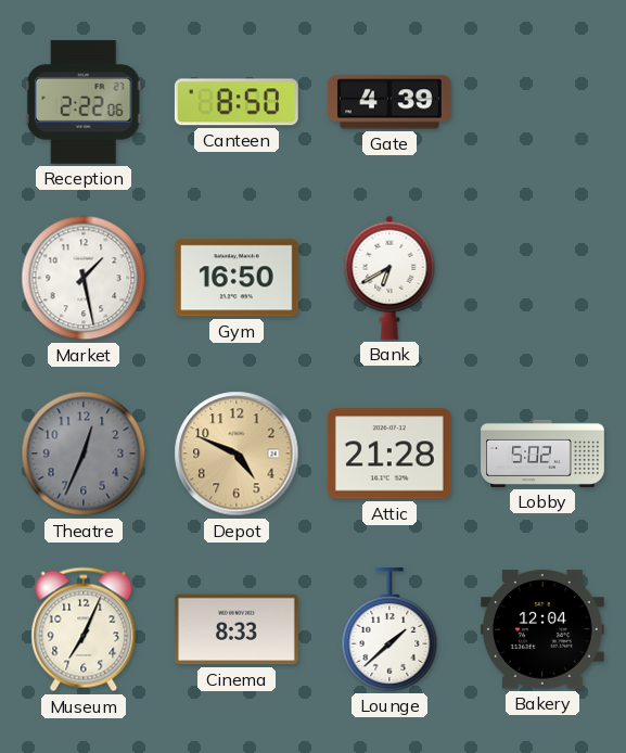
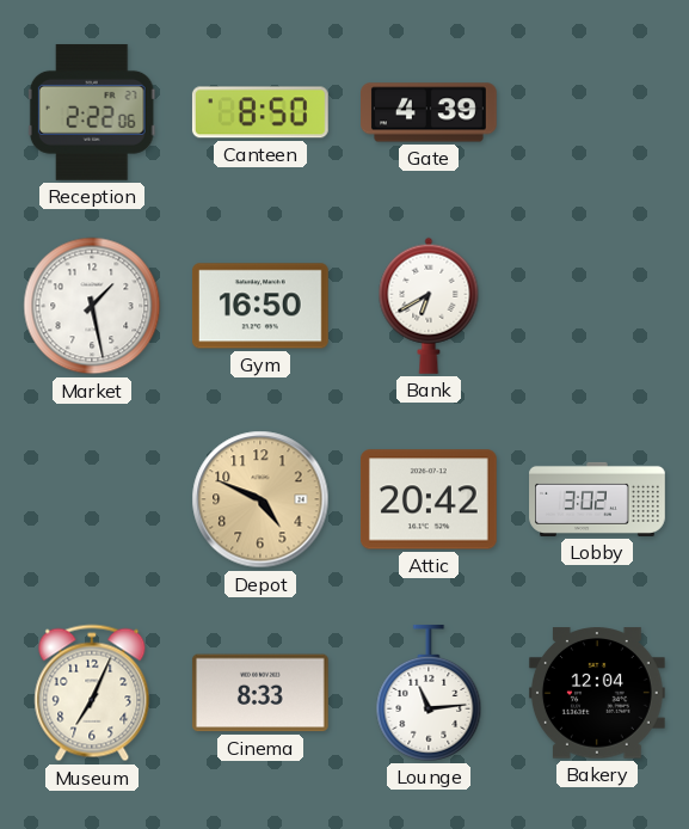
Theatre: 12:34 -> none (84, 454)
Attic: 21:28 -> 20:42 (429, 499)
Lobby: 5:02 -> 3:02 (597, 499)
Lounge: 1:38 -> 11:14 (429, 693)
